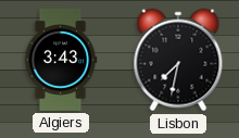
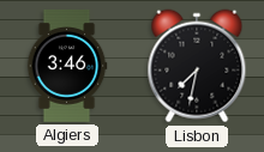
Algiers: 3:43 -> 3:46 (67, 66)
